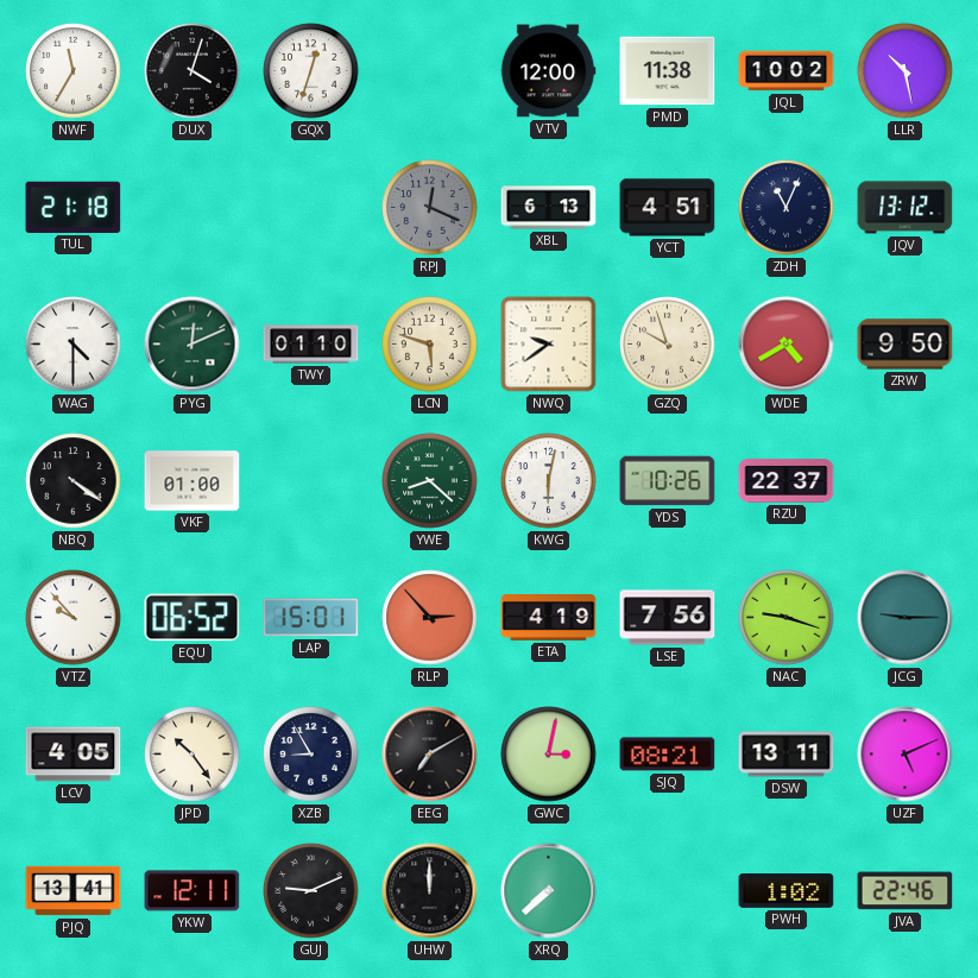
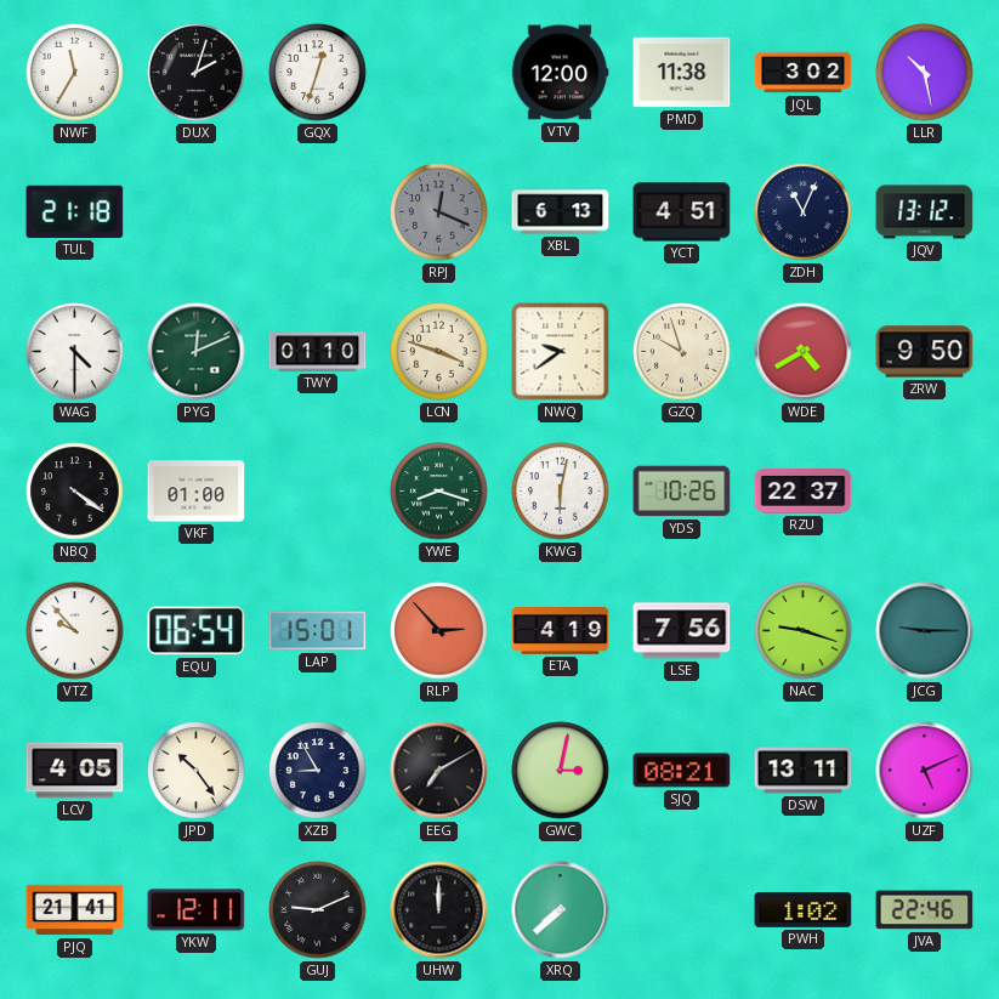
DUX: 4:03 -> 2:03 (197, 73)
JQL: 10:02 -> 3:02 (804, 73)
LCN: 5:48 -> 3:48 (439, 352)
YWE: 8:22 -> 8:18 (439, 492)
EQU: 06:52 -> 06:54 (197, 631)
PJQ: 13:41 -> 21:41 (75, 910)
